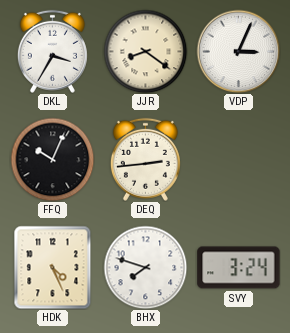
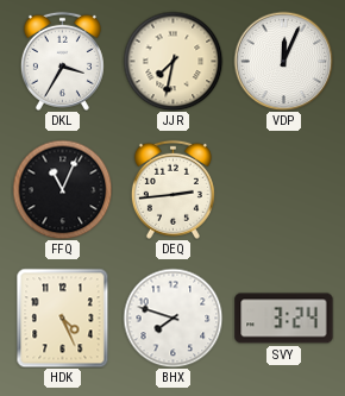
JJR: 8:21 -> 7:32 (172, 61)
VDP: 3:04 -> 12:04 (283, 61)
FFQ: 10:04 -> 11:04 (62, 189)
